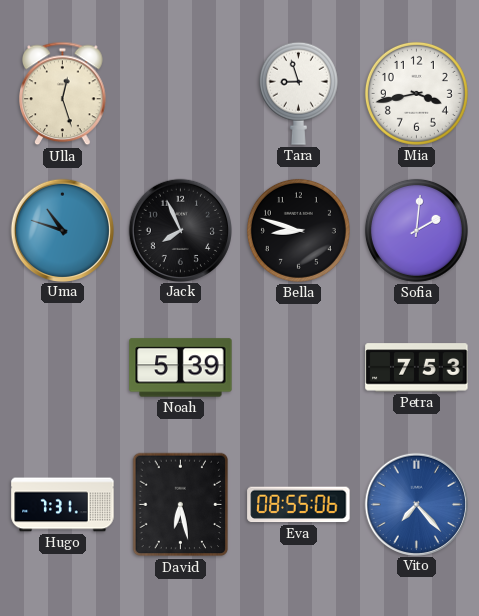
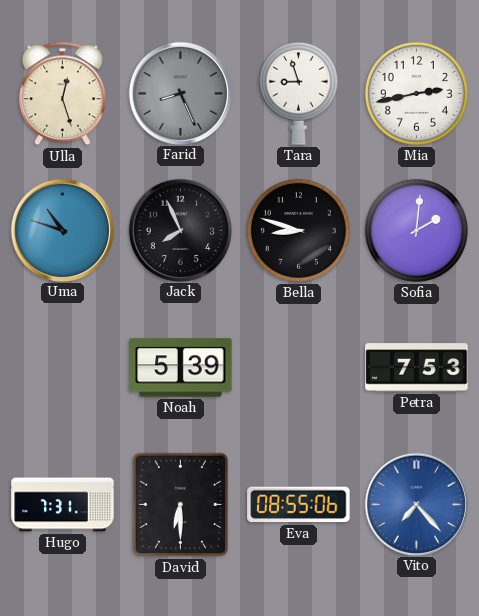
Farid: none -> 8:26 (180, 93)
Mia: 3:43 -> 2:43 (416, 93)
David: 6:28 -> 6:30 (181, 505)
